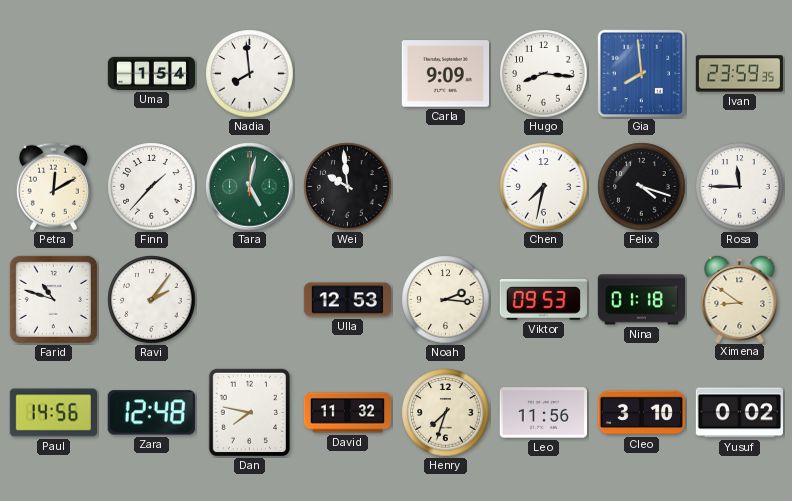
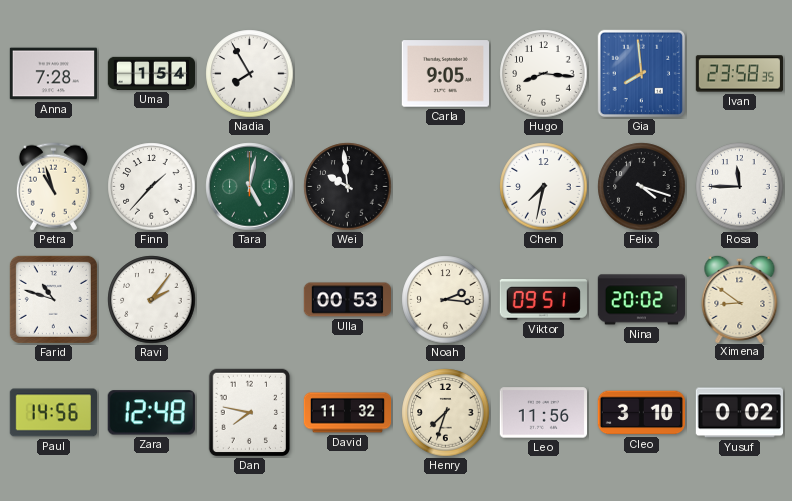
Anna: none -> 7:28 (53, 74)
Nadia: 7:59 -> 7:55 (250, 74)
Carla: 9:09 -> 9:05 (445, 74)
Ivan: 23:59 -> 23:58 (739, 74)
Petra: 12:10 -> 10:57 (53, 187)
Ulla: 12:53 -> 00:53 (347, 300)
Viktor: 09:53 -> 09:51 (543, 300)
Nina: 01:18 -> 20:02 (641, 300)
